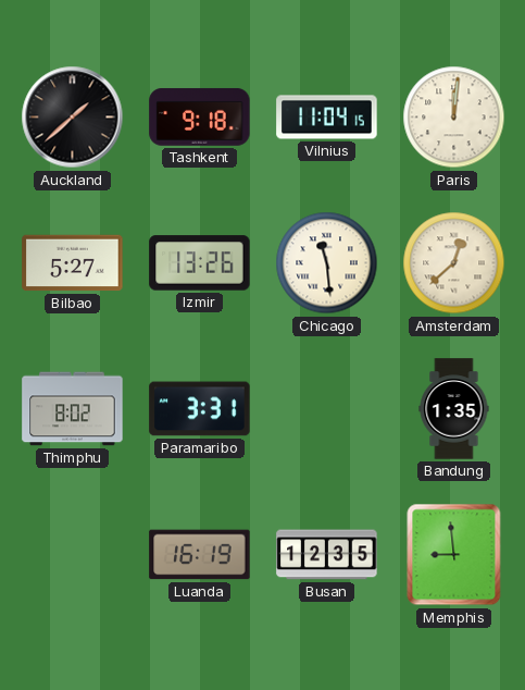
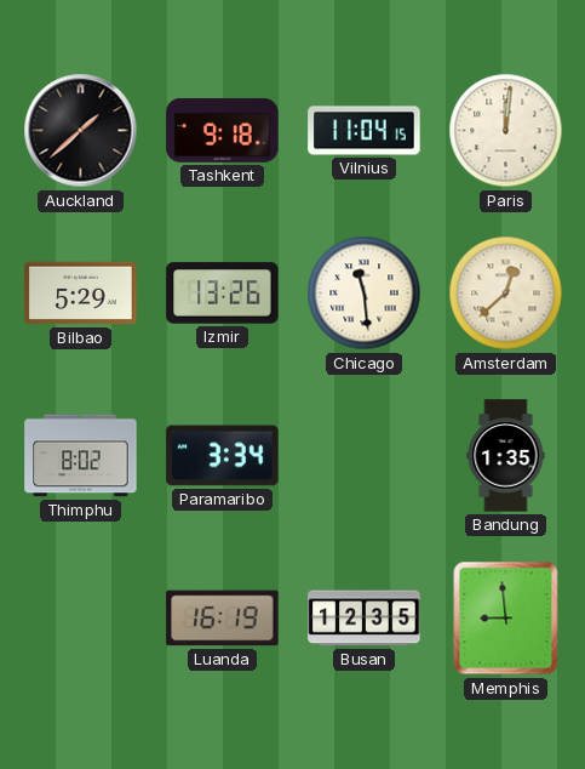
Bilbao: 5:27 -> 5:29 (81, 294)
Paramaribo: 3:31 -> 3:34 (223, 456)
